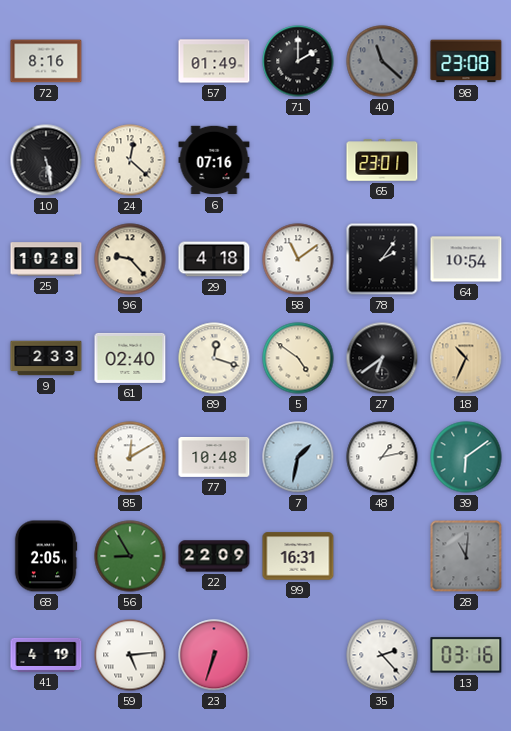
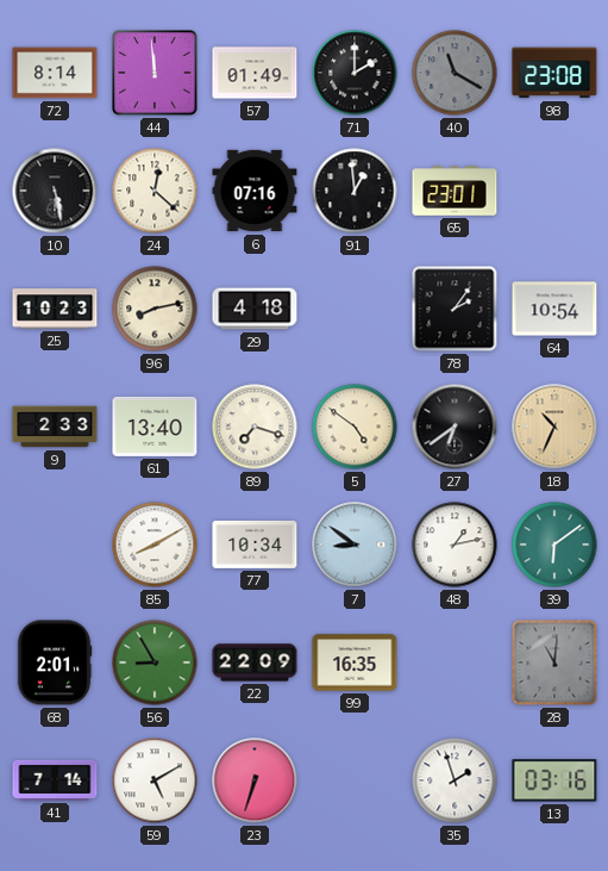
72: 8:16 -> 8:14 (55, 73)
44: none -> 11:59 (155, 73)
40: 11:22 -> 11:20 (455, 73)
91: none -> 12:59 (355, 191)
25: 10:28 -> 10:23 (55, 309)
96: 9:23 -> 8:13 (155, 309)
58: 11:09 -> none (298, 259)
61: 02:40 -> 13:40 (155, 427)
89: 12:18 -> 7:18 (255, 427)
85: 12:10 -> 8:10 (155, 545)
77: 10:48 -> 10:34 (255, 545)
7: 1:32 -> 8:51 (355, 545)
68: 2:05 -> 2:01 (55, 662)
99: 16:31 -> 16:35 (355, 662)
41: 4:19 -> 7:14 (55, 780)
59: 5:14 -> 5:10 (155, 780)
35: 2:23 -> 1:57 (455, 780)
